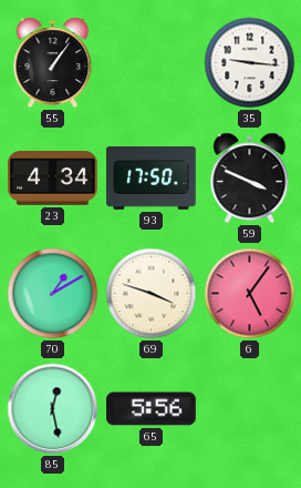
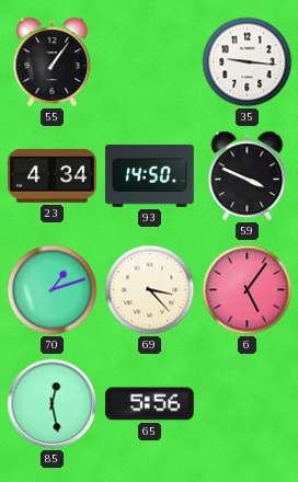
93: 17:50 -> 14:50 (150, 175)
70: 1:10 -> 1:12 (53, 290)
69: 3:48 -> 3:23 (150, 290)
